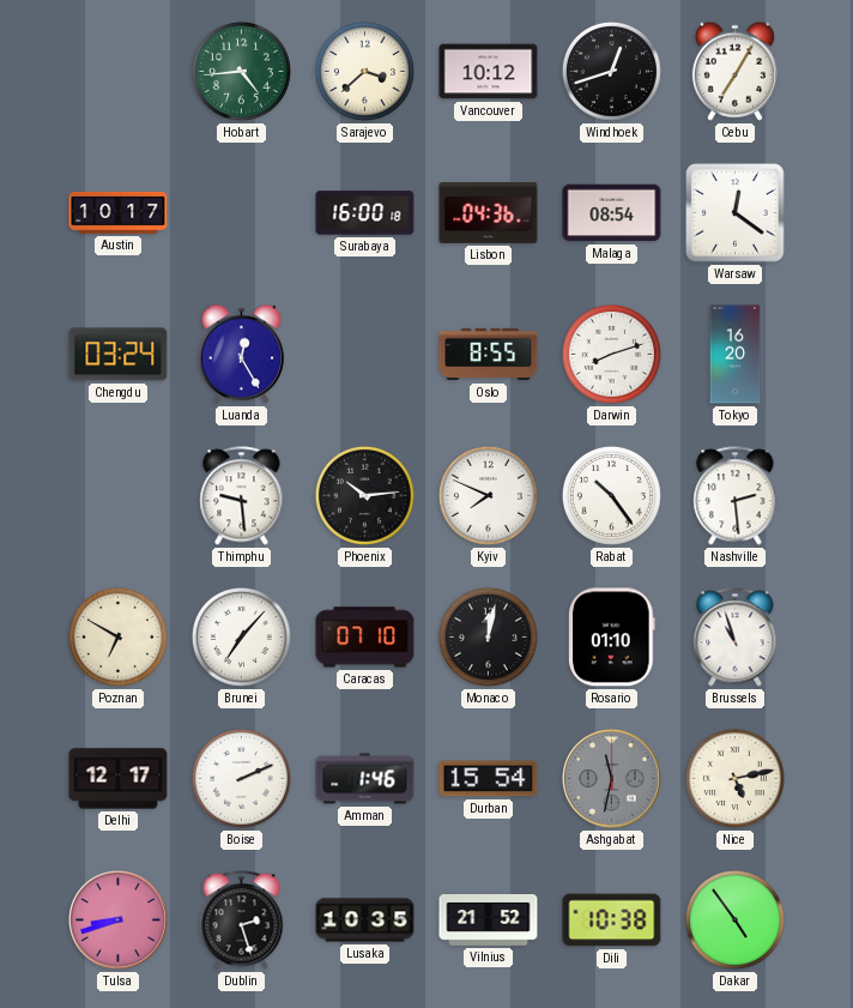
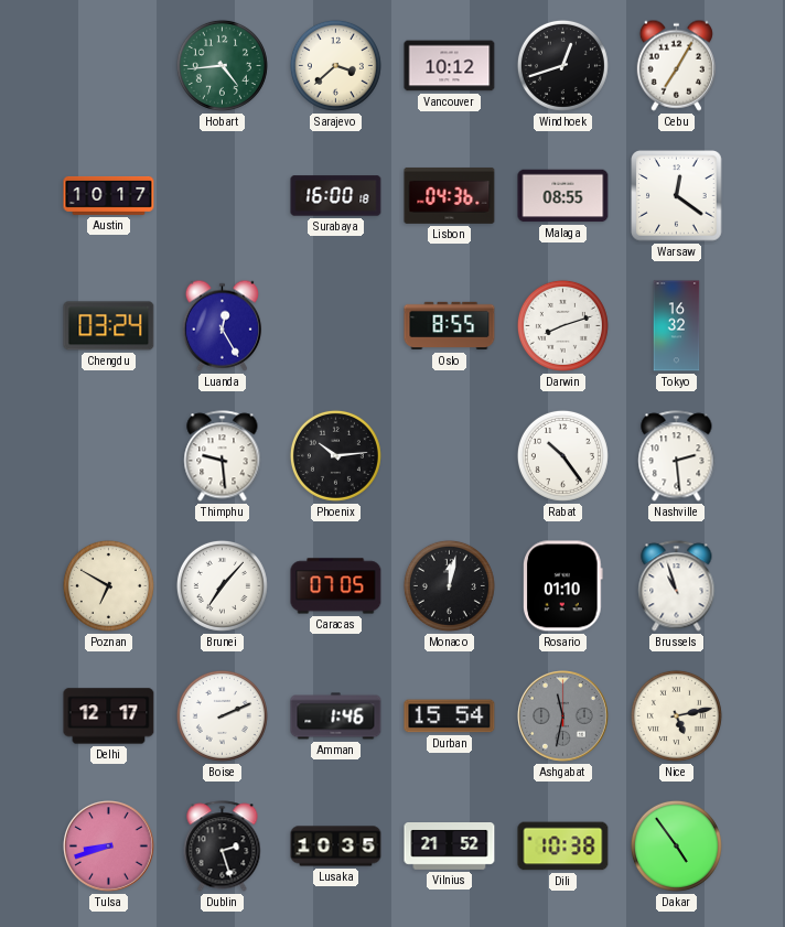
Malaga: 08:54 -> 08:55 (563, 196)
Tokyo: 16:20 -> 16:32 (677, 326)
Kyiv: 7:49 -> none (488, 495)
Caracas: 07:10 -> 07:05 (336, 586)
